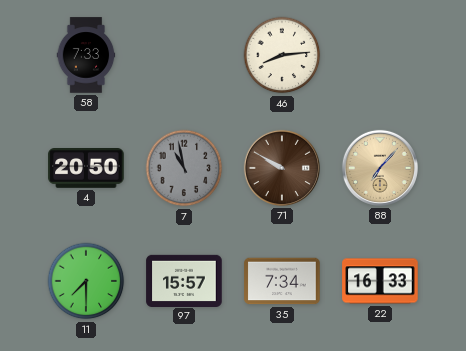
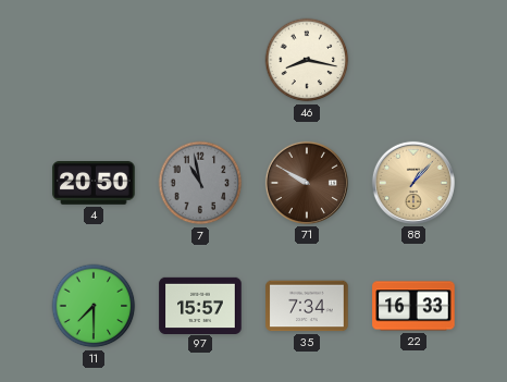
58: 7:33 -> none (86, 55)
46: 8:14 -> 8:17 (307, 60)
88: 7:07 -> 1:07 (413, 183)
